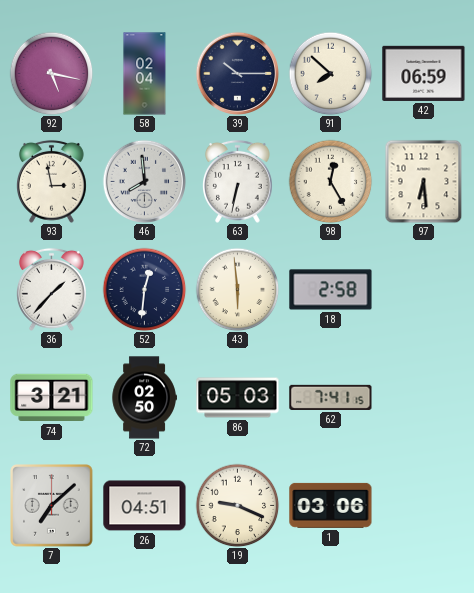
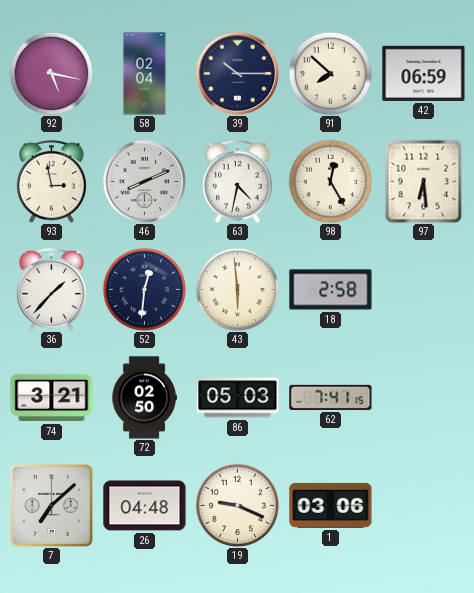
46: 7:59 -> 8:11 (144, 181)
63: 6:32 -> 4:32 (238, 181)
26: 04:51 -> 04:48 (145, 506)
